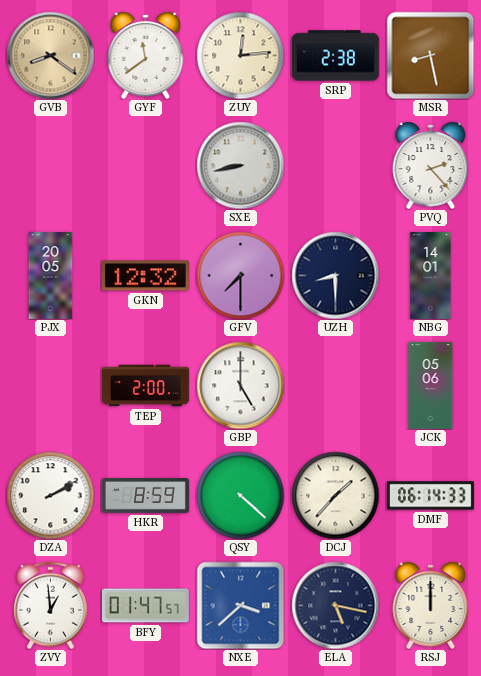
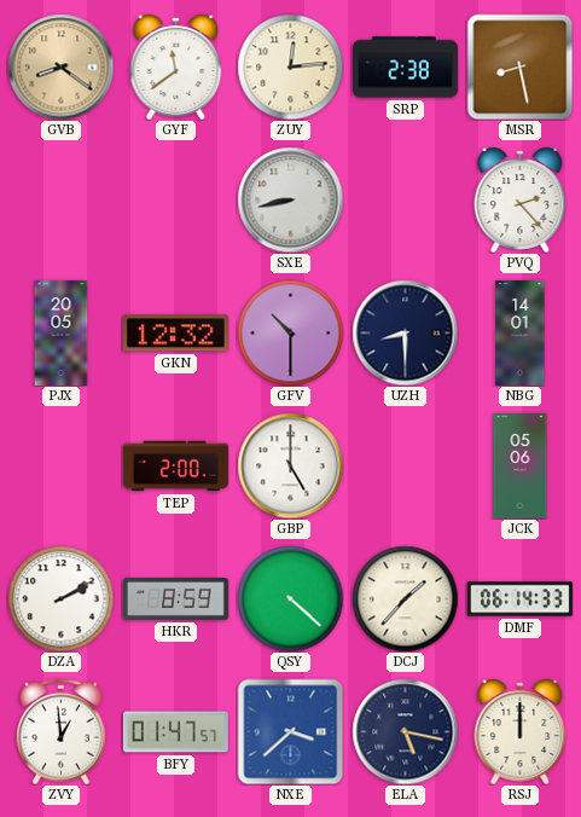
GFV: 7:30 -> 10:30 (290, 332)
